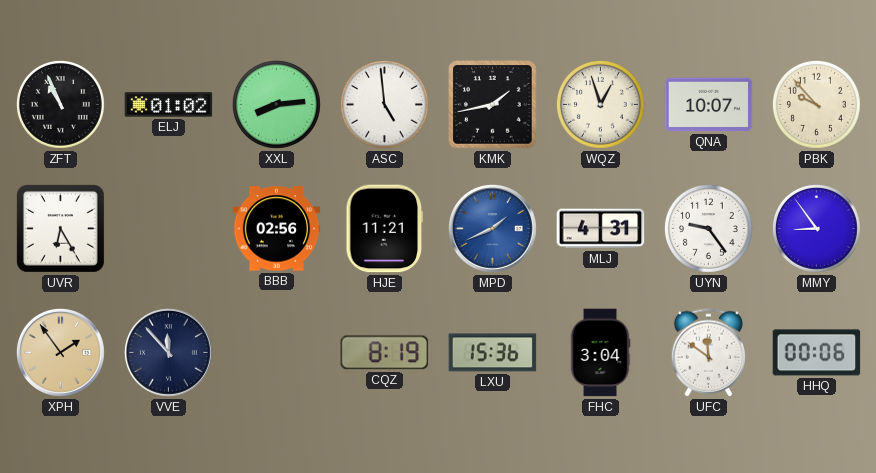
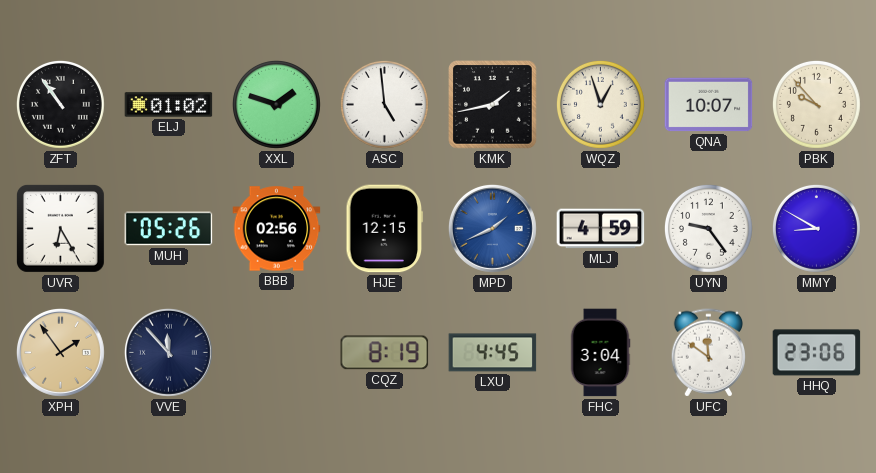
ZFT: 10:56 -> 10:54 (60, 104)
XXL: 8:14 -> 1:48 (276, 104)
MUH: none -> 05:26 (169, 229)
HJE: 11:21 -> 12:15 (385, 229)
MLJ: 4:31 -> 4:59 (601, 229)
MMY: 8:54 -> 8:50 (816, 228)
LXU: 15:36 -> 4:45 (493, 353)
HHQ: 00:06 -> 23:06 (817, 353)
